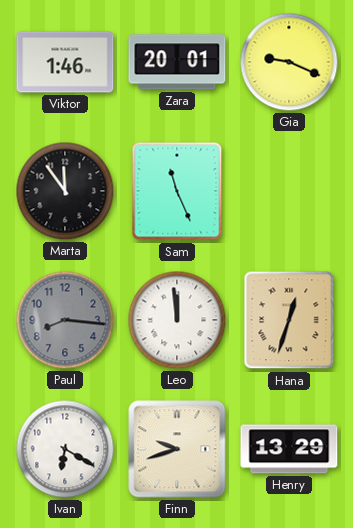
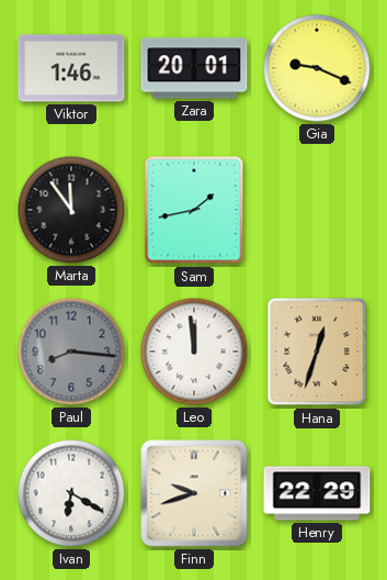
Sam: 11:26 -> 1:43 (194, 210)
Henry: 13:29 -> 22:29 (317, 493)
